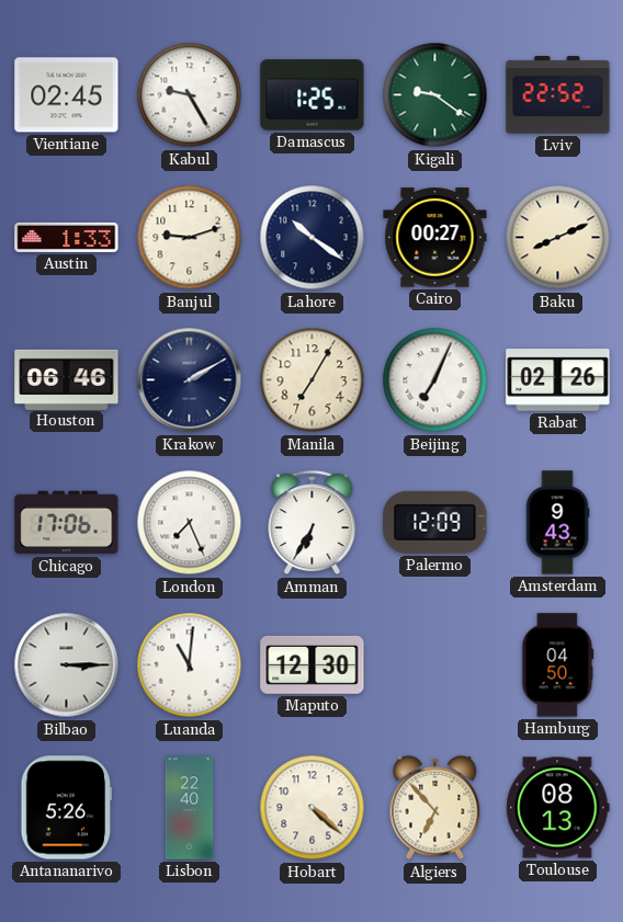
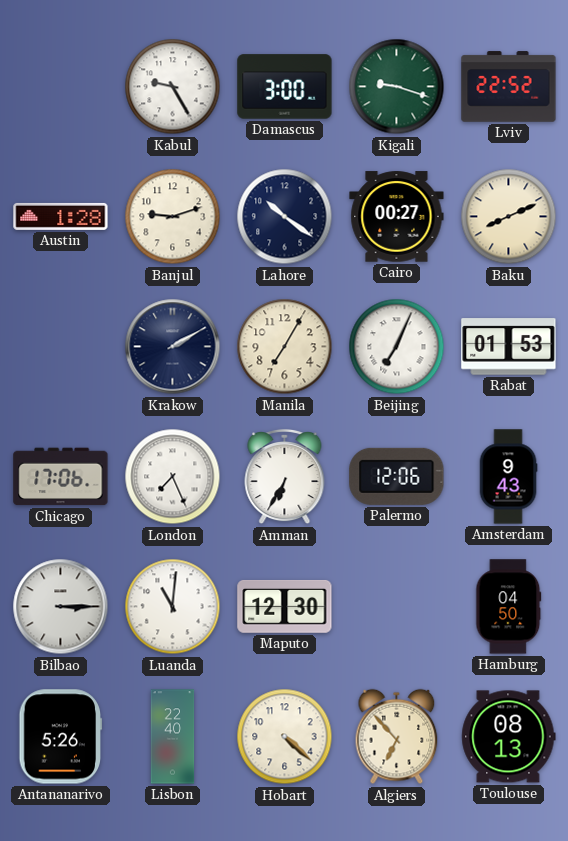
Vientiane: 02:45 -> none (67, 95)
Damascus: 1:25 -> 3:00 (285, 87)
Kigali: 9:21 -> 9:18 (397, 87)
Austin: 1:33 -> 1:28 (61, 216)
Houston: 06:46 -> none (67, 379)
Rabat: 02:26 -> 01:53 (509, 347)
Palermo: 12:09 -> 12:06 (397, 476)
